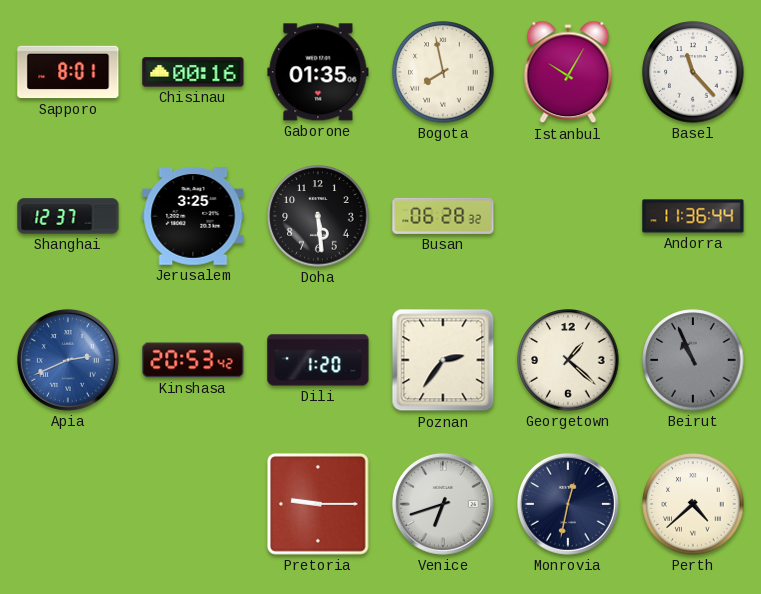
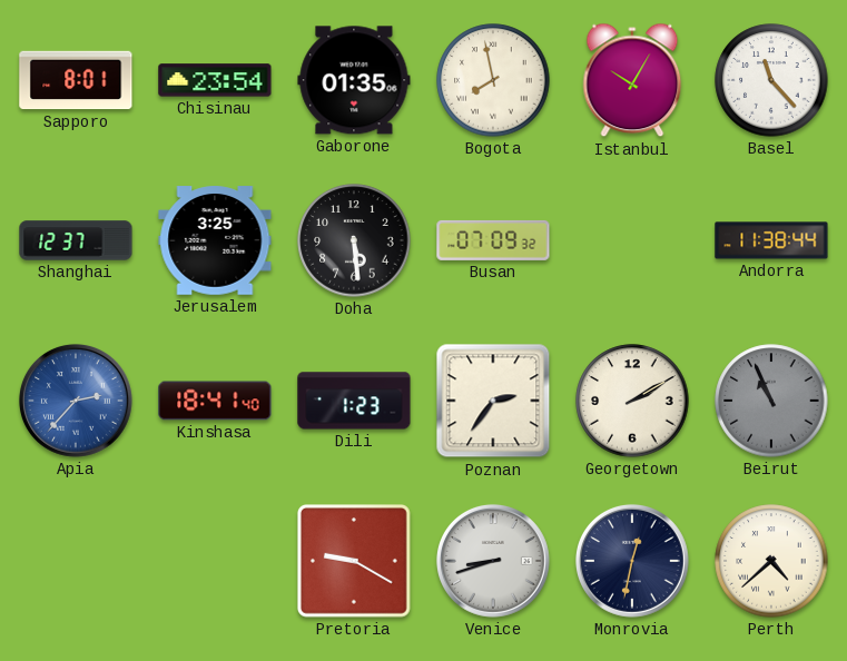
Chisinau: 00:16 -> 23:54 (215, 80)
Busan: 06:28 -> 07:09 (493, 240)
Andorra: 11:36 -> 11:38 (771, 240)
Apia: 2:41 -> 2:37 (76, 401)
Kinshasa: 20:53 -> 18:41 (215, 401)
Dili: 1:20 -> 1:23 (354, 401)
Georgetown: 1:22 -> 2:10 (632, 401)
Pretoria: 9:15 -> 9:20 (355, 562)
Venice: 6:42 -> 8:42 (493, 561)
